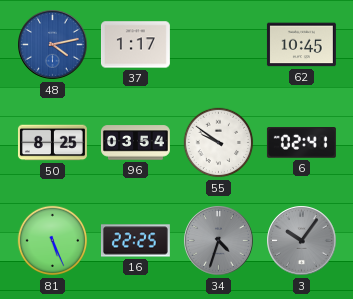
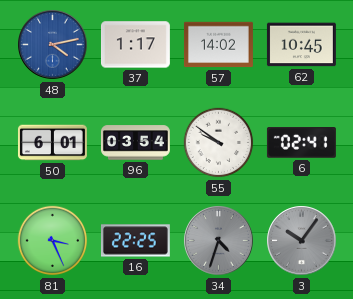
57: none -> 14:02 (218, 45)
50: 8:25 -> 6:01 (52, 143)
81: 5:26 -> 3:26 (53, 241)
